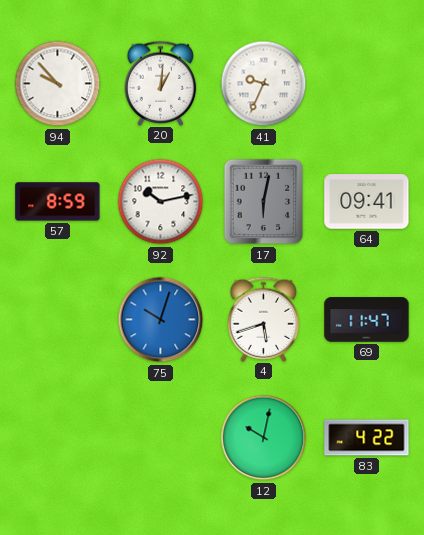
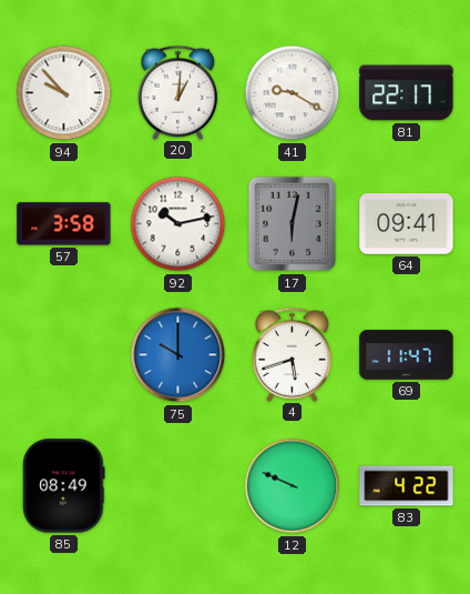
41: 9:34 -> 9:20 (293, 93)
81: none -> 22:17 (407, 93)
57: 8:59 -> 3:58 (64, 224)
75: 10:03 -> 10:00 (178, 355)
85: none -> 08:49 (64, 486)
12: 10:02 -> 9:49 (293, 486)
